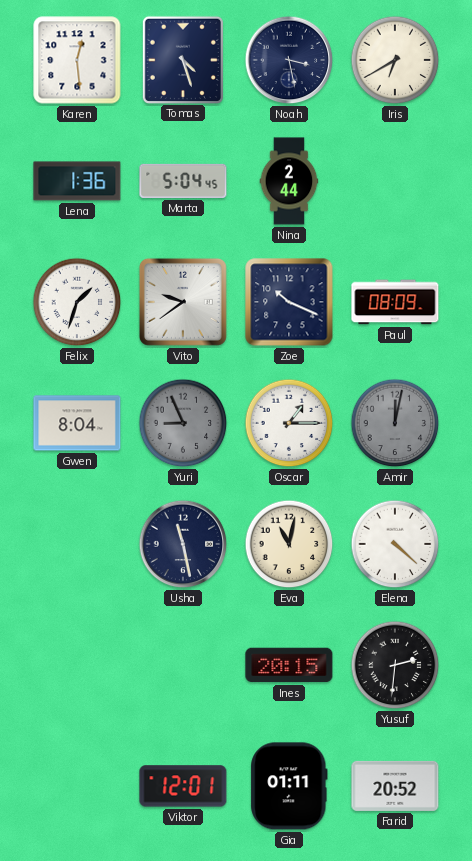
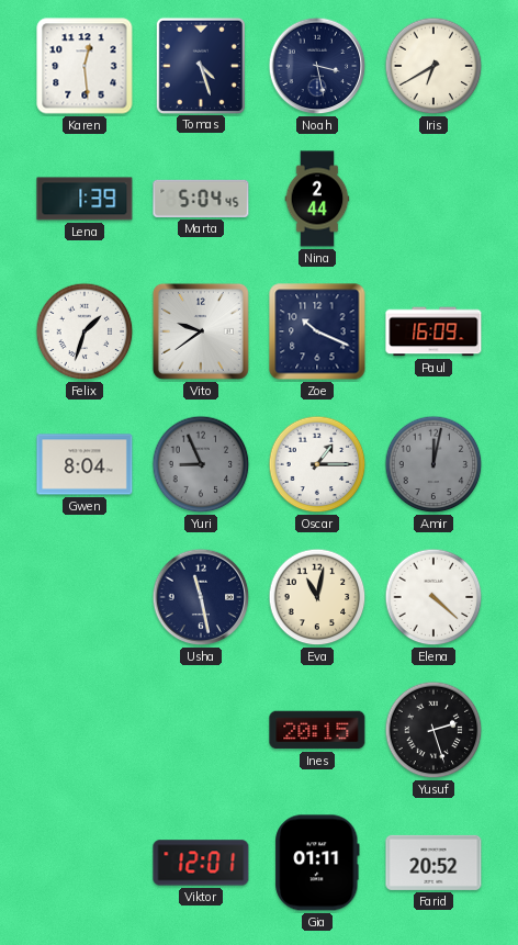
Lena: 1:36 -> 1:39 (85, 199)
Paul: 08:09 -> 16:09 (433, 331)
Yusuf: 2:31 -> 2:27 (433, 730)
